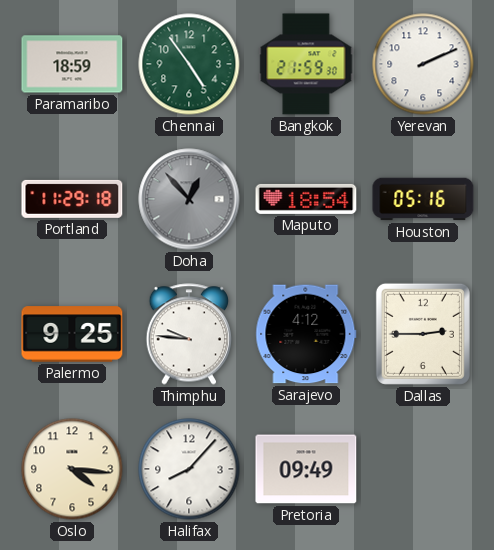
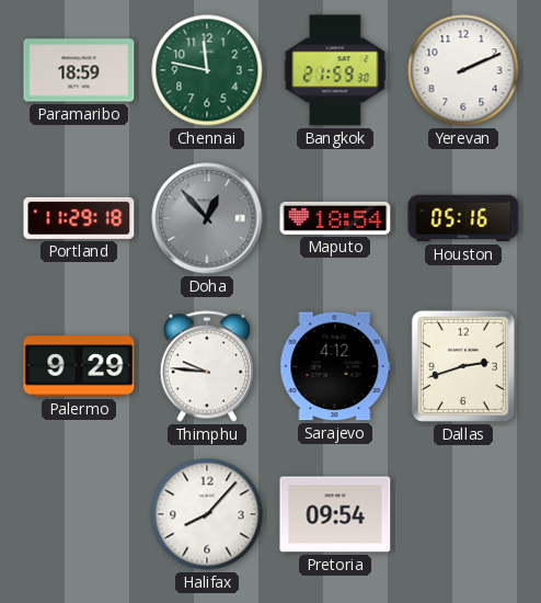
Chennai: 4:54 -> 11:47 (207, 70)
Palermo: 9:25 -> 9:29 (79, 366)
Dallas: 2:45 -> 2:42 (463, 366)
Oslo: 4:16 -> none (72, 469)
Pretoria: 09:49 -> 09:54 (335, 514)
